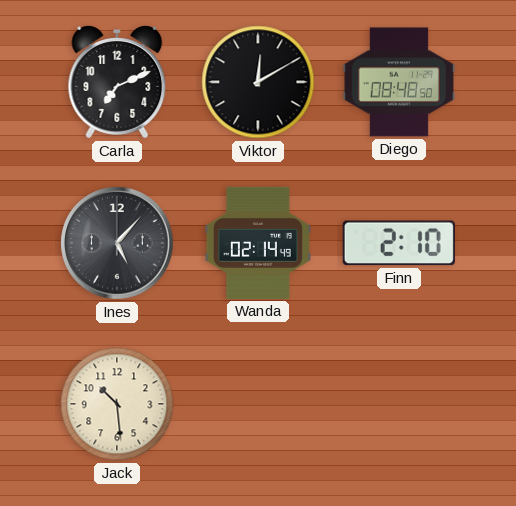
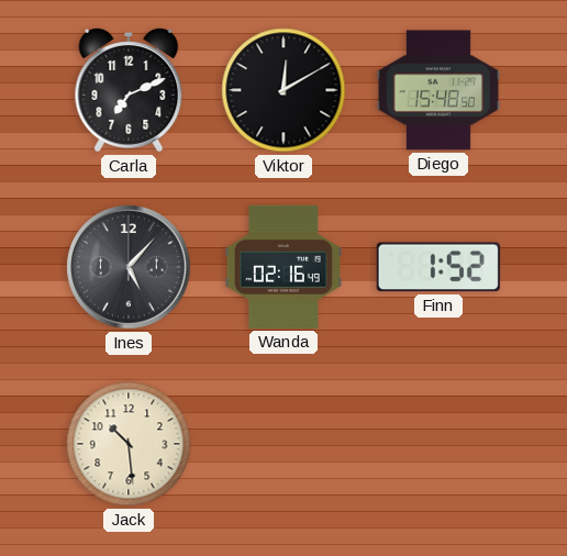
Diego: 08:48 -> 15:48 (438, 90)
Wanda: 02:14 -> 02:16 (283, 267)
Finn: 2:10 -> 1:52 (438, 267)
